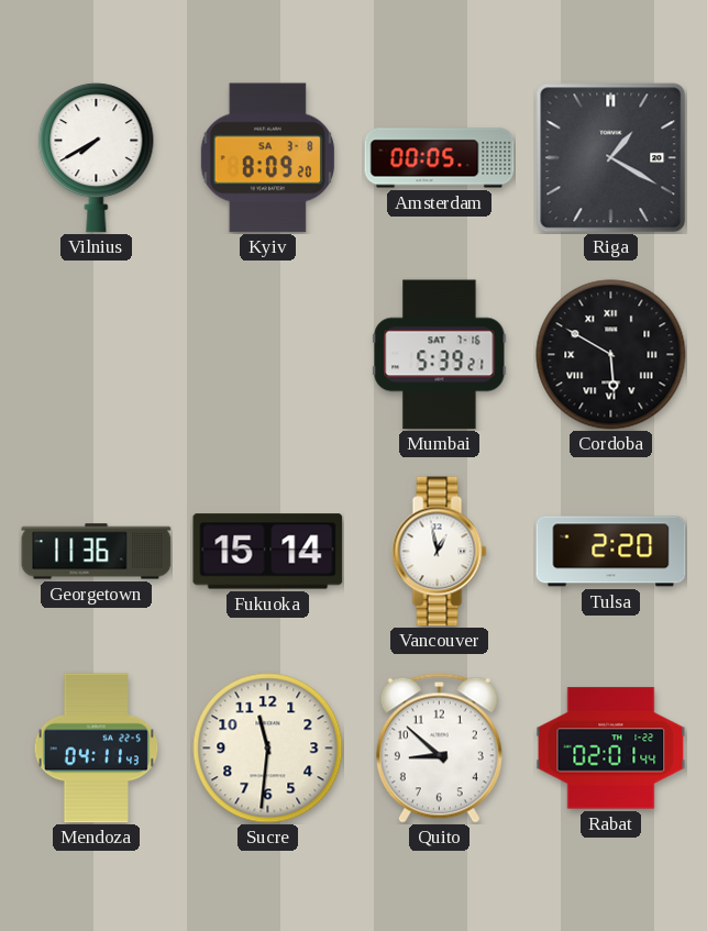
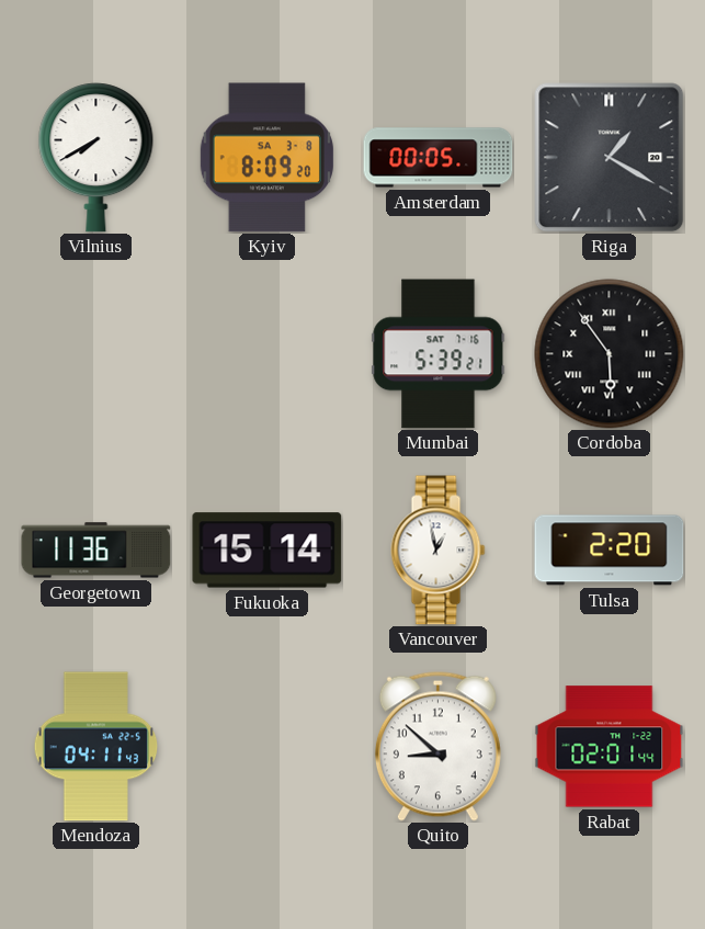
Cordoba: 5:50 -> 5:54 (610, 354)
Sucre: 11:31 -> none (268, 749)
